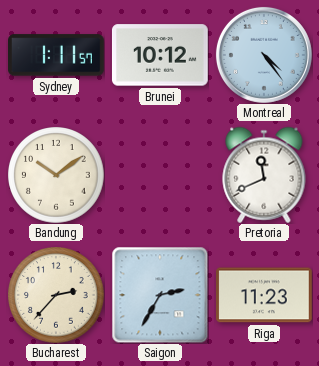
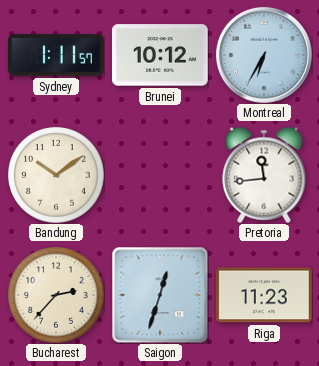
Montreal: 4:24 -> 6:35 (264, 55)
Pretoria: 11:41 -> 11:44 (264, 175)
Saigon: 2:35 -> 12:33 (160, 295)
